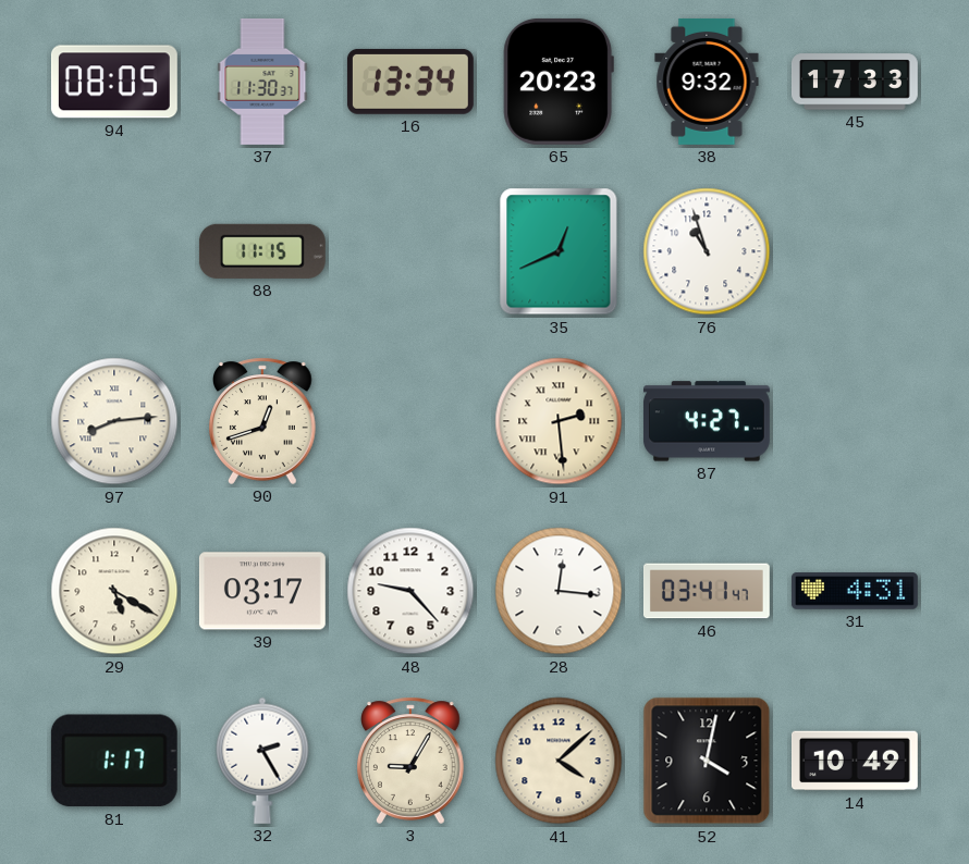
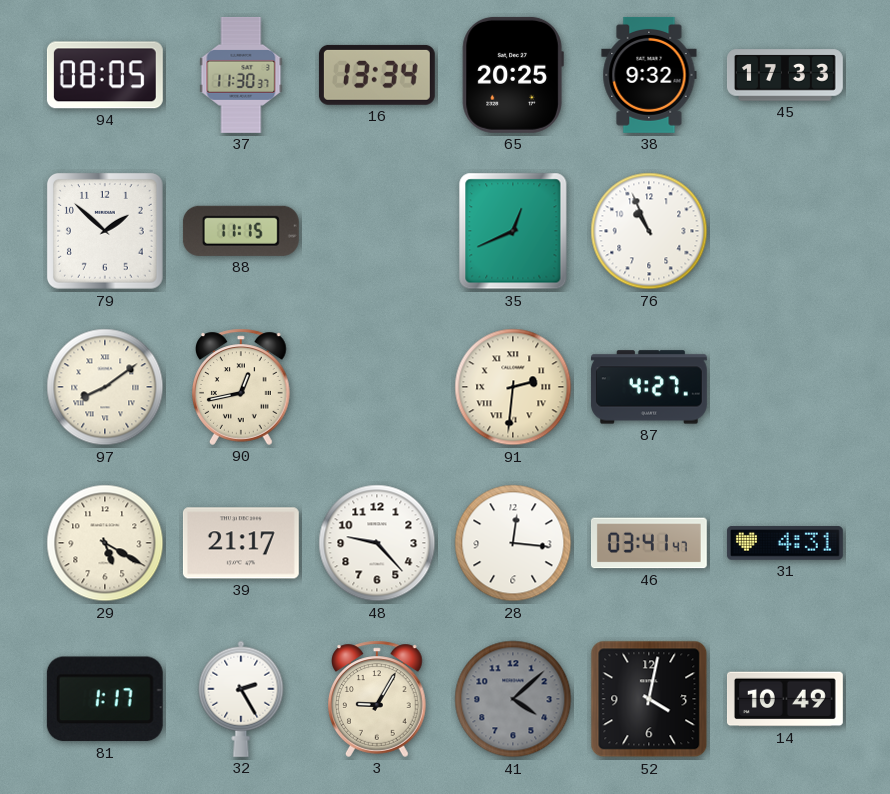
65: 20:23 -> 20:25 (513, 75)
79: none -> 1:52 (105, 231)
76: 10:57 -> 10:56 (649, 231)
97: 8:14 -> 8:09 (105, 387)
90: 12:42 -> 12:43 (242, 387)
91: 2:29 -> 2:31 (513, 387)
39: 03:17 -> 21:17 (241, 543)
41 dial: cream -> grey (513, 699)
